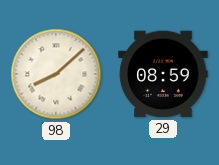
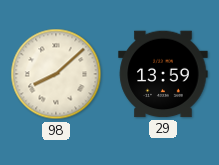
29: 08:59 -> 13:59 (163, 74)
